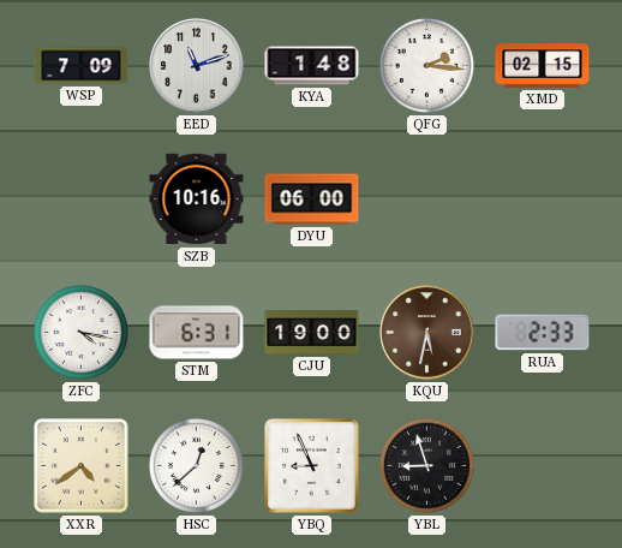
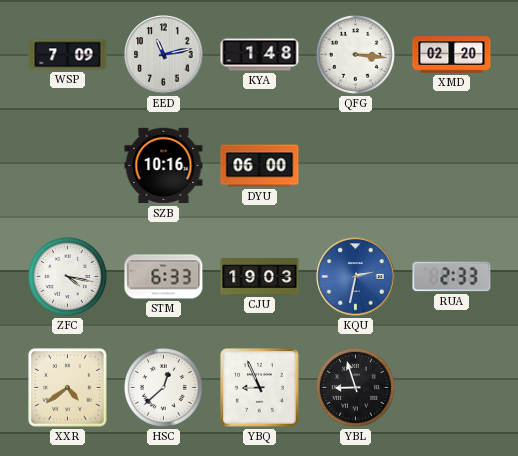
EED: 11:12 -> 11:13 (164, 55)
QFG: 2:16 -> 3:16 (355, 54)
XMD: 02:15 -> 02:20 (452, 55)
STM: 6:31 -> 6:33 (164, 277)
CJU: 19:00 -> 19:03 (260, 277)
KQU: 5:32 -> 2:32 (356, 277)
KQU dial: brown -> blue (356, 277)
